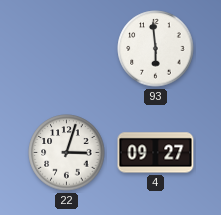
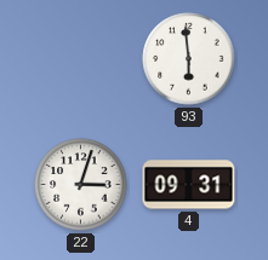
4: 09:27 -> 09:31 (189, 185)
